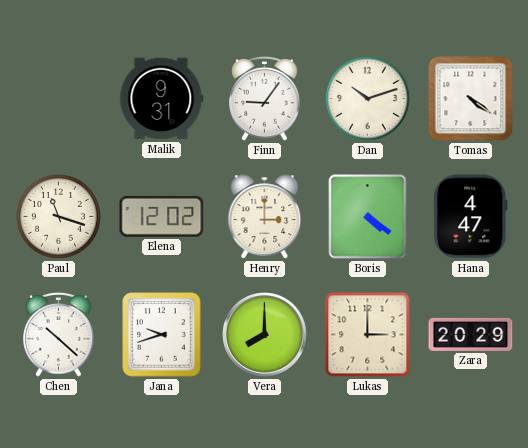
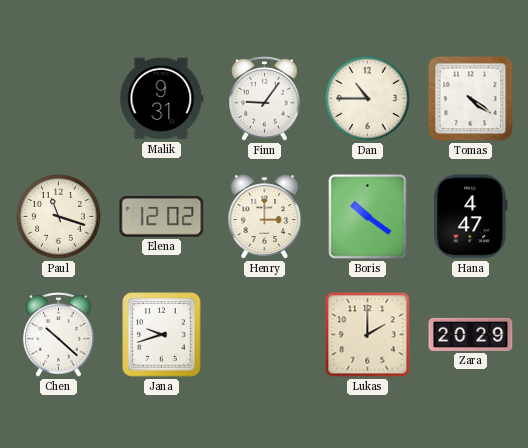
Dan: 10:12 -> 10:45 (367, 98)
Boris: 4:21 -> 10:21 (368, 217)
Vera: 8:00 -> none (265, 335)
Lukas: 3:00 -> 2:00 (368, 335)
